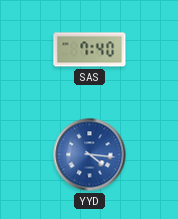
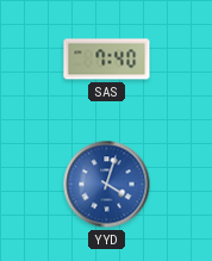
YYD: 4:16 -> 4:03 (107, 185)
